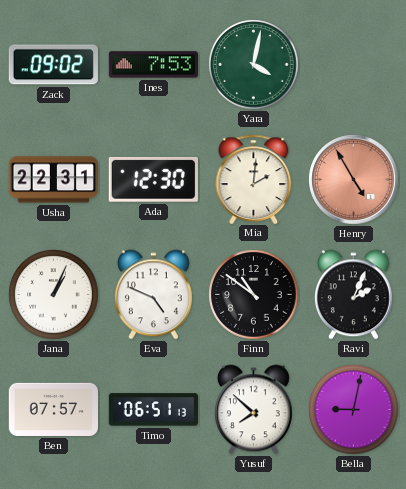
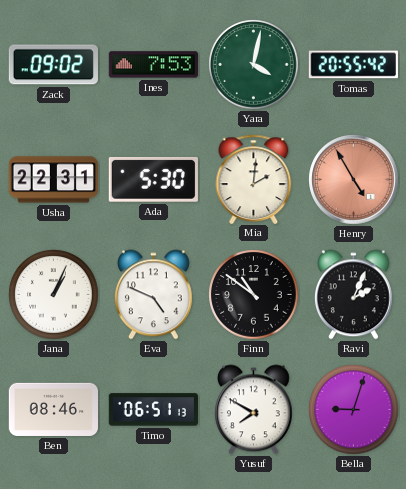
Tomas: none -> 20:55 (353, 65)
Ada: 12:30 -> 5:30 (153, 179)
Ben: 07:57 -> 08:46 (53, 409)
Yusuf: 7:52 -> 7:50 (253, 410)
Bella: 9:02 -> 9:03 (354, 410)
